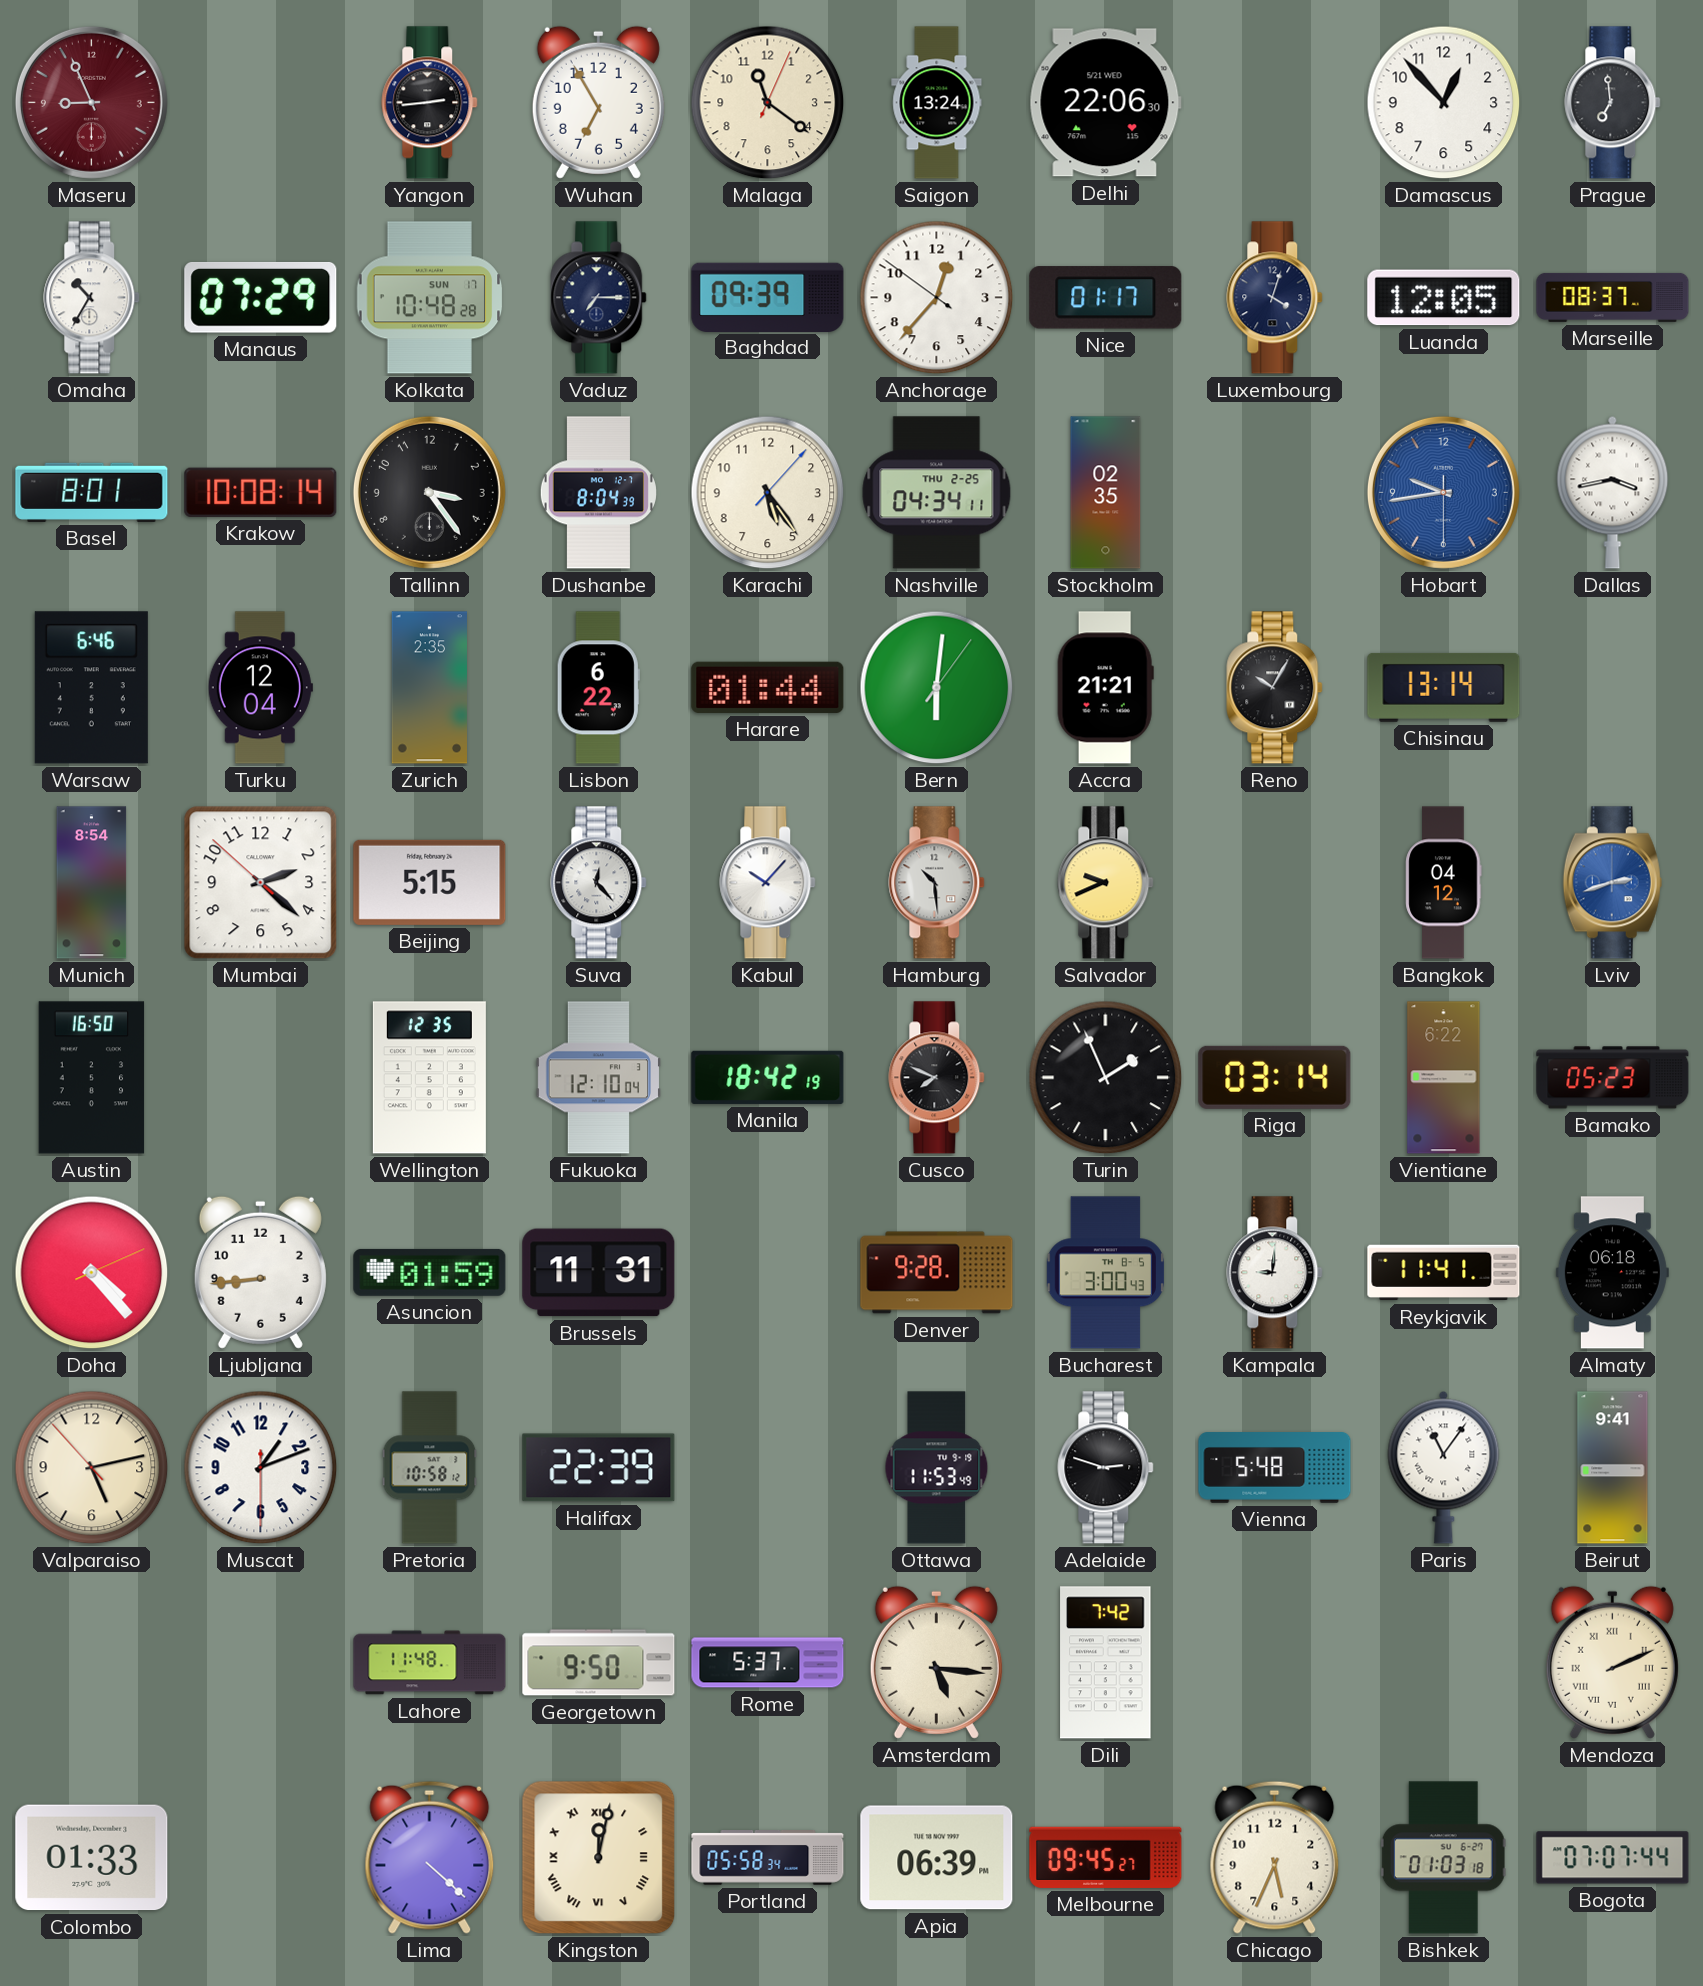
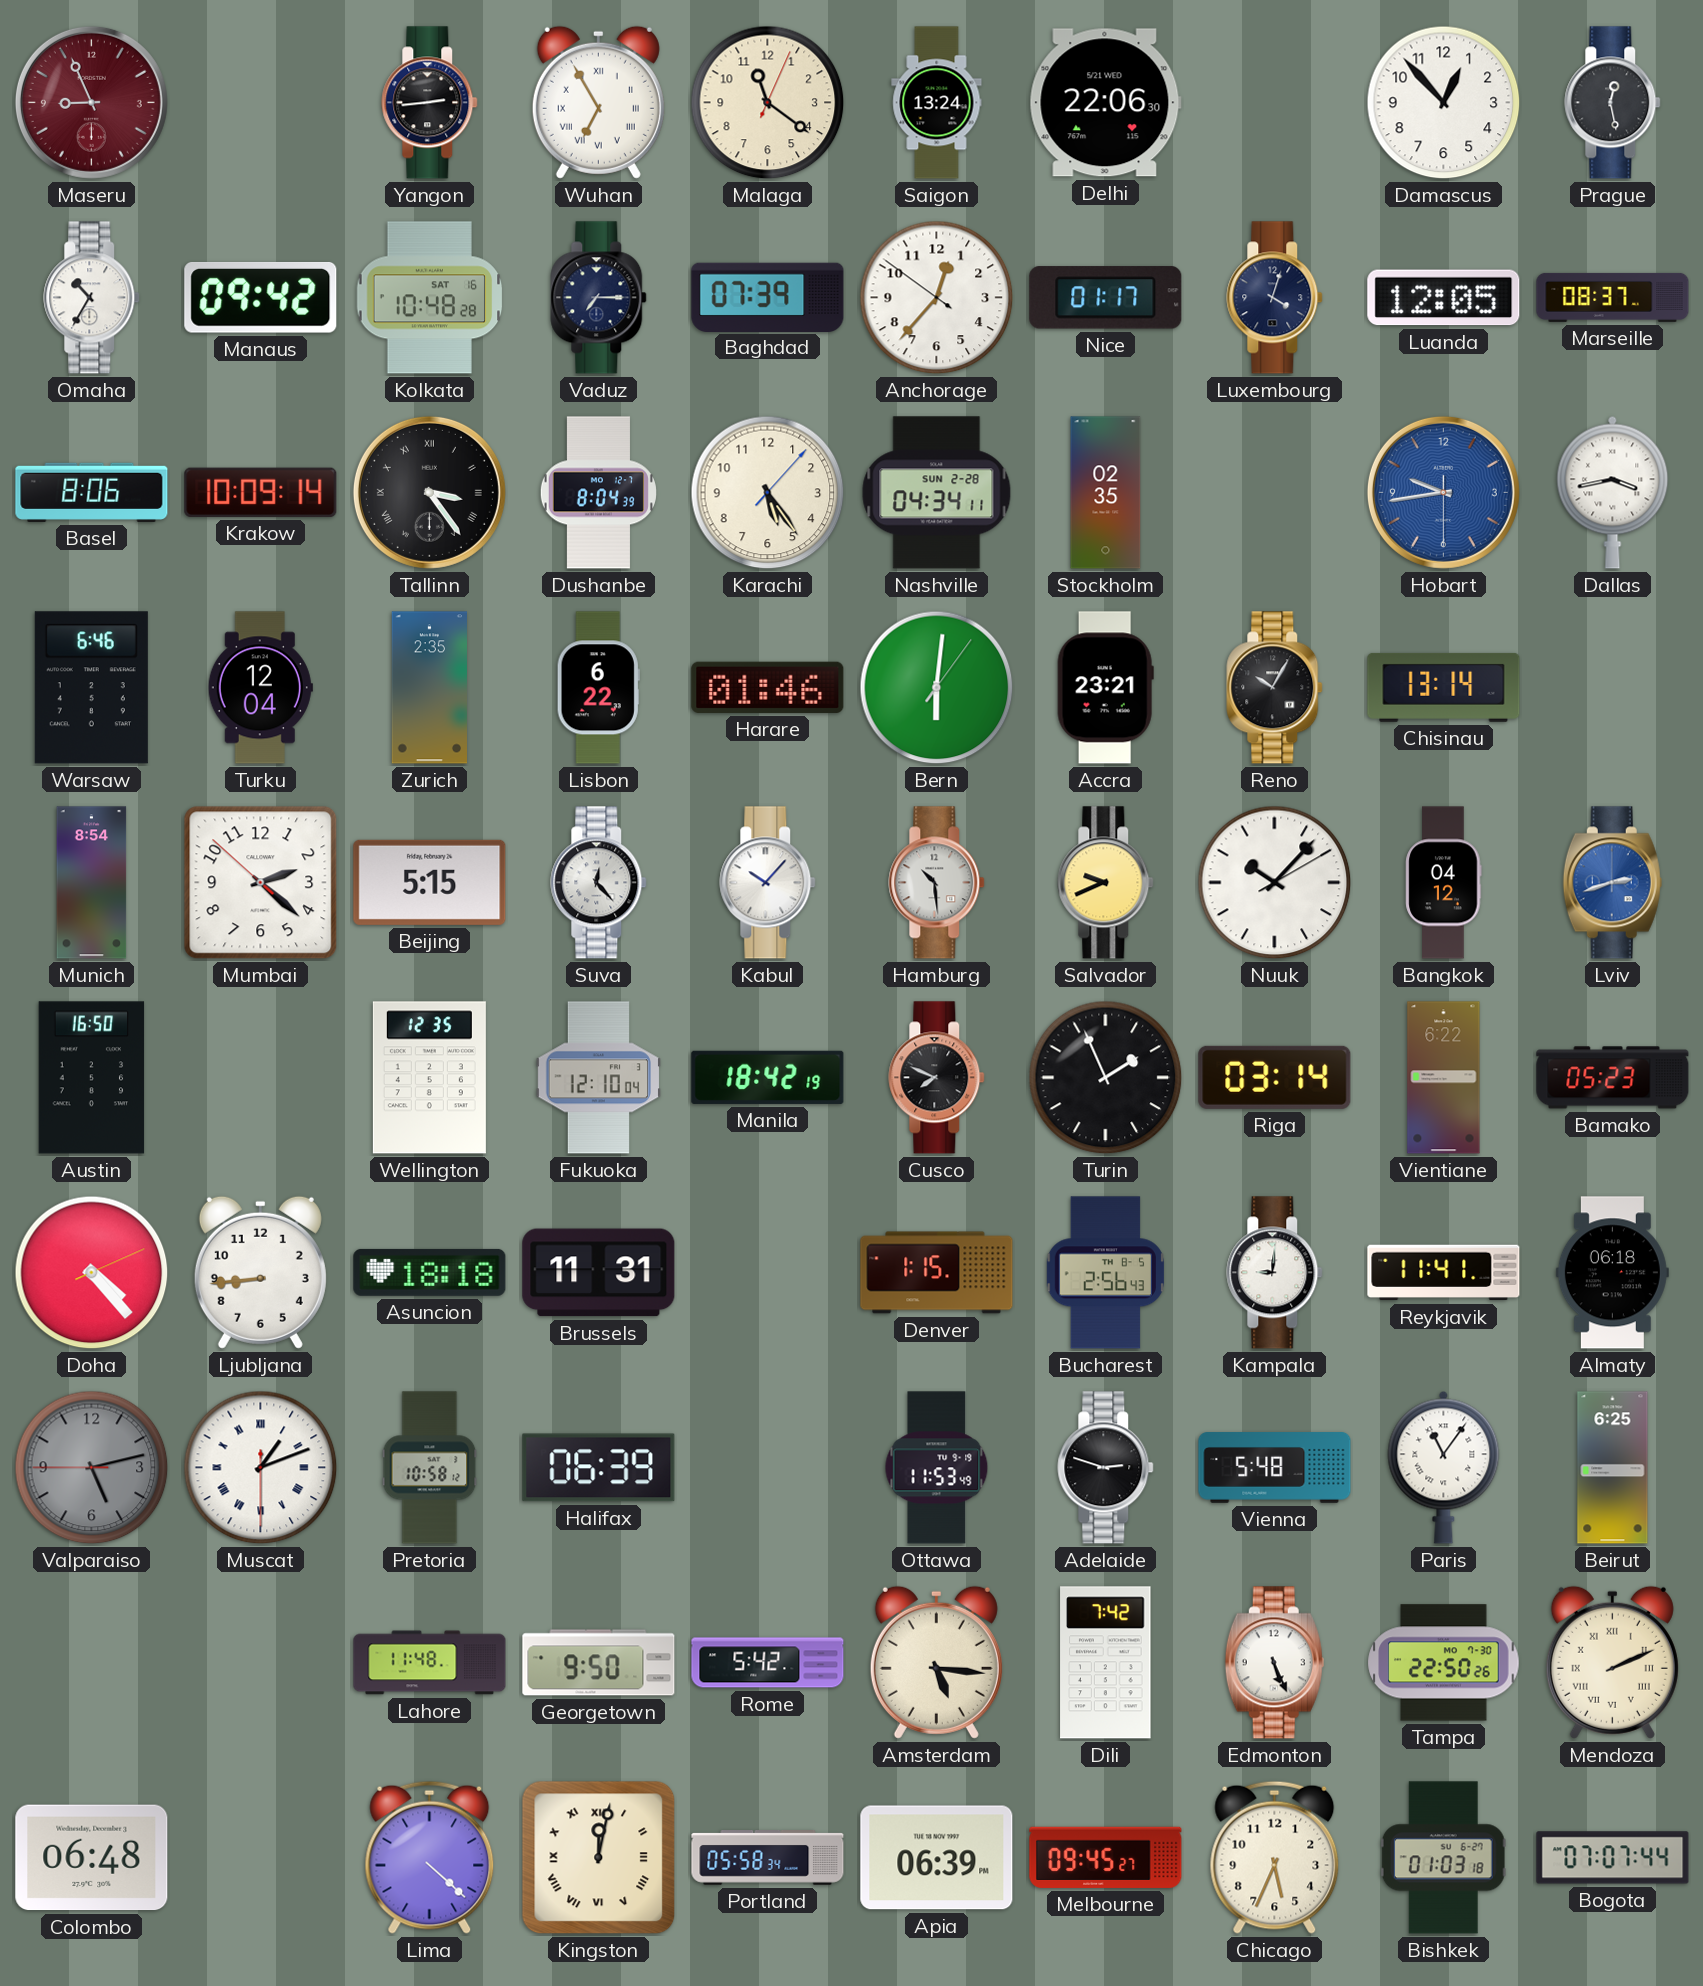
Wuhan numerals: Arabic -> Roman (598, 102)
Prague: 6:59 -> 12:28 (1613, 103)
Manaus: 07:29 -> 09:42 (261, 297)
Kolkata date: SUN 17 -> SAT 16 (430, 298)
Baghdad: 09:39 -> 07:39 (768, 297)
Basel: 8:01 -> 8:06 (92, 492)
Krakow: 10:08 -> 10:09 (261, 492)
Tallinn numerals: Arabic -> Roman (429, 492)
Nashville date: THU 2-25 -> SUN 2-28 (937, 493)
Harare: 01:44 -> 01:46 (768, 687)
Accra: 21:21 -> 23:21 (1105, 688)
Nuuk: none -> 10:07 (1275, 883)
Asuncion: 01:59 -> 18:18 (430, 1272)
Denver: 9:28 -> 1:15 (937, 1273)
Bucharest: 3:00 -> 2:56 (1105, 1273)
Valparaiso: 5:12:53 -> 5:12:45 (92, 1468)
Valparaiso dial: cream -> grey (92, 1468)
Muscat numerals: Arabic -> Roman (261, 1468)
Halifax: 22:39 -> 06:39 (599, 1468)
Beirut: 9:41 -> 6:25 (1613, 1468)
Rome: 5:37 -> 5:42 (768, 1663)
Edmonton: none -> 5:26 (1274, 1663)
Tampa: none -> 22:50 (1444, 1663)
Colombo: 01:33 -> 06:48 (92, 1858)
